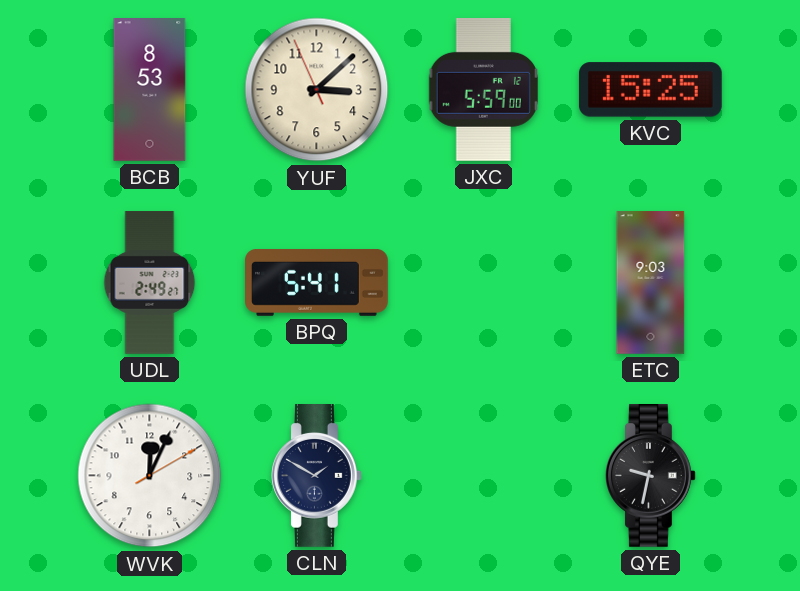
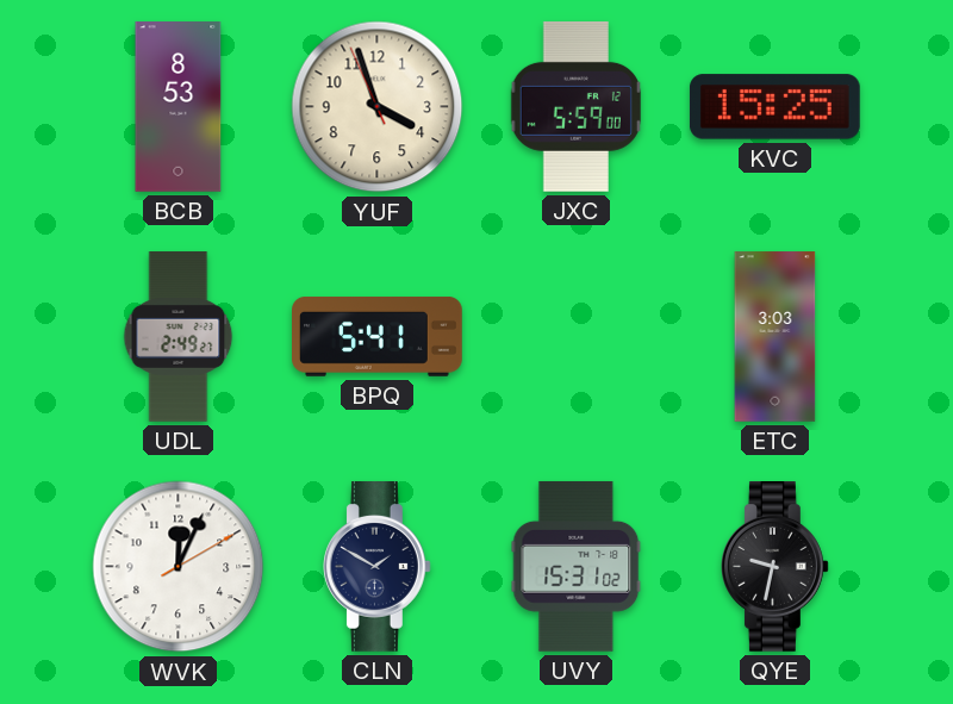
YUF: 3:07 -> 3:56 (378, 107)
ETC: 9:03 -> 3:03 (776, 337)
UVY: none -> 15:31 (577, 566)
